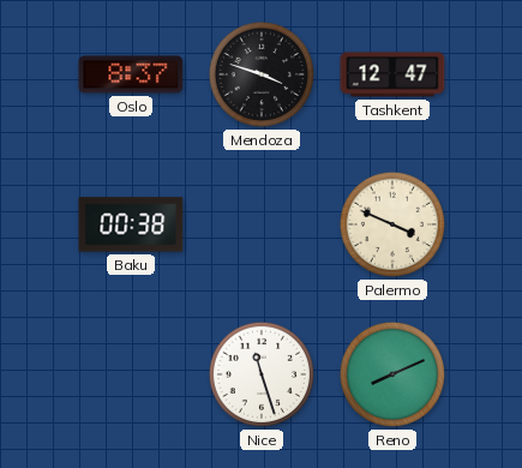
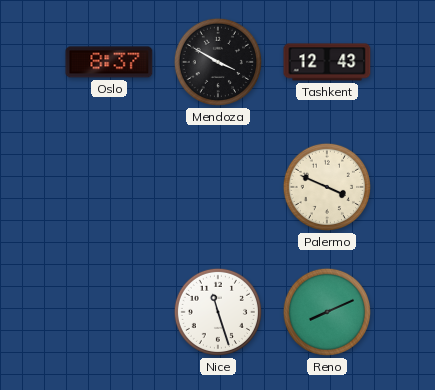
Mendoza: 3:48 -> 3:50 (218, 62)
Tashkent: 12:47 -> 12:43 (327, 62)
Baku: 00:38 -> none (131, 224)
